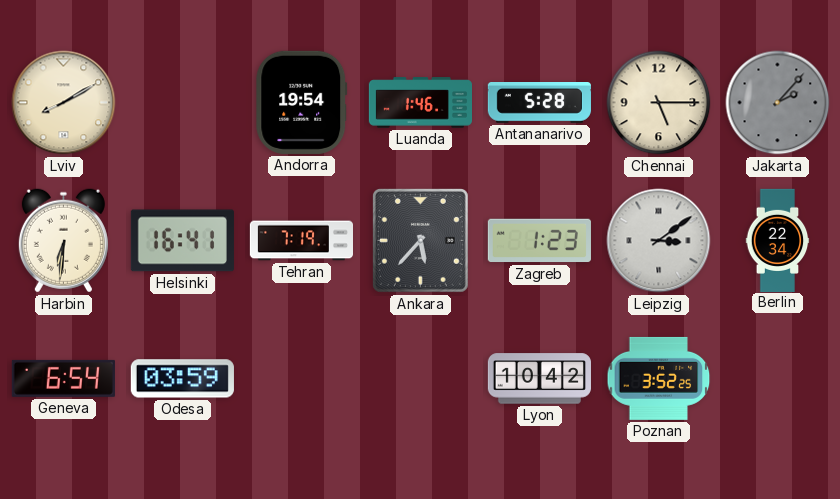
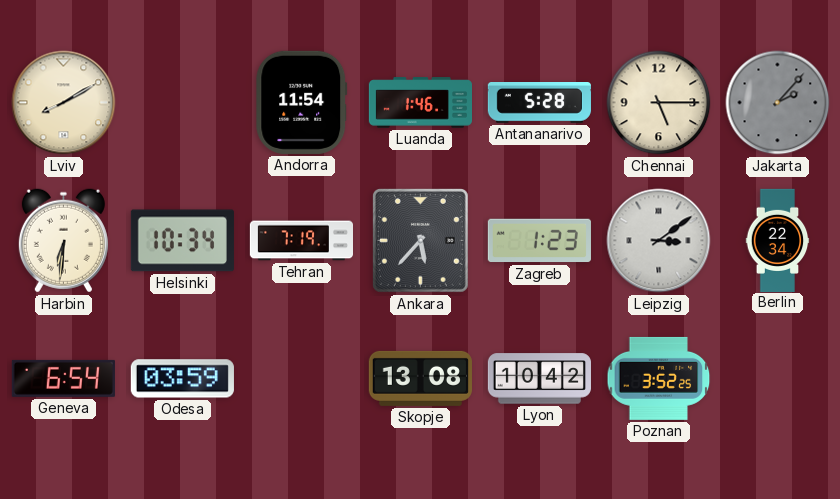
Andorra: 19:54 -> 11:54 (302, 102)
Helsinki: 16:41 -> 10:34 (182, 241)
Skopje: none -> 13:08 (420, 378)
